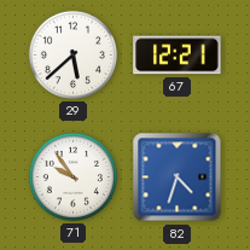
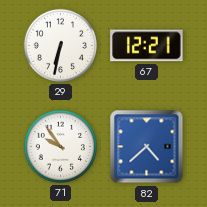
29: 5:38 -> 6:32 (60, 45)
82: 4:33 -> 4:38 (147, 147)
